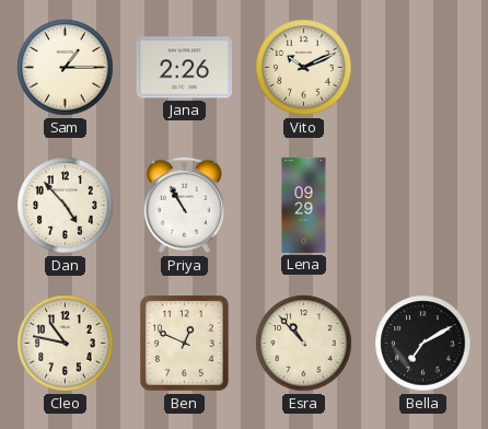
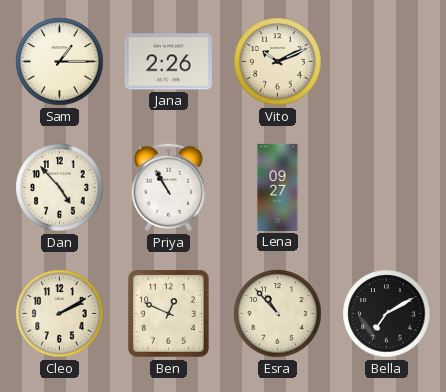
Lena: 09:29 -> 09:27 (278, 187)
Cleo: 10:47 -> 2:10 (60, 314)
